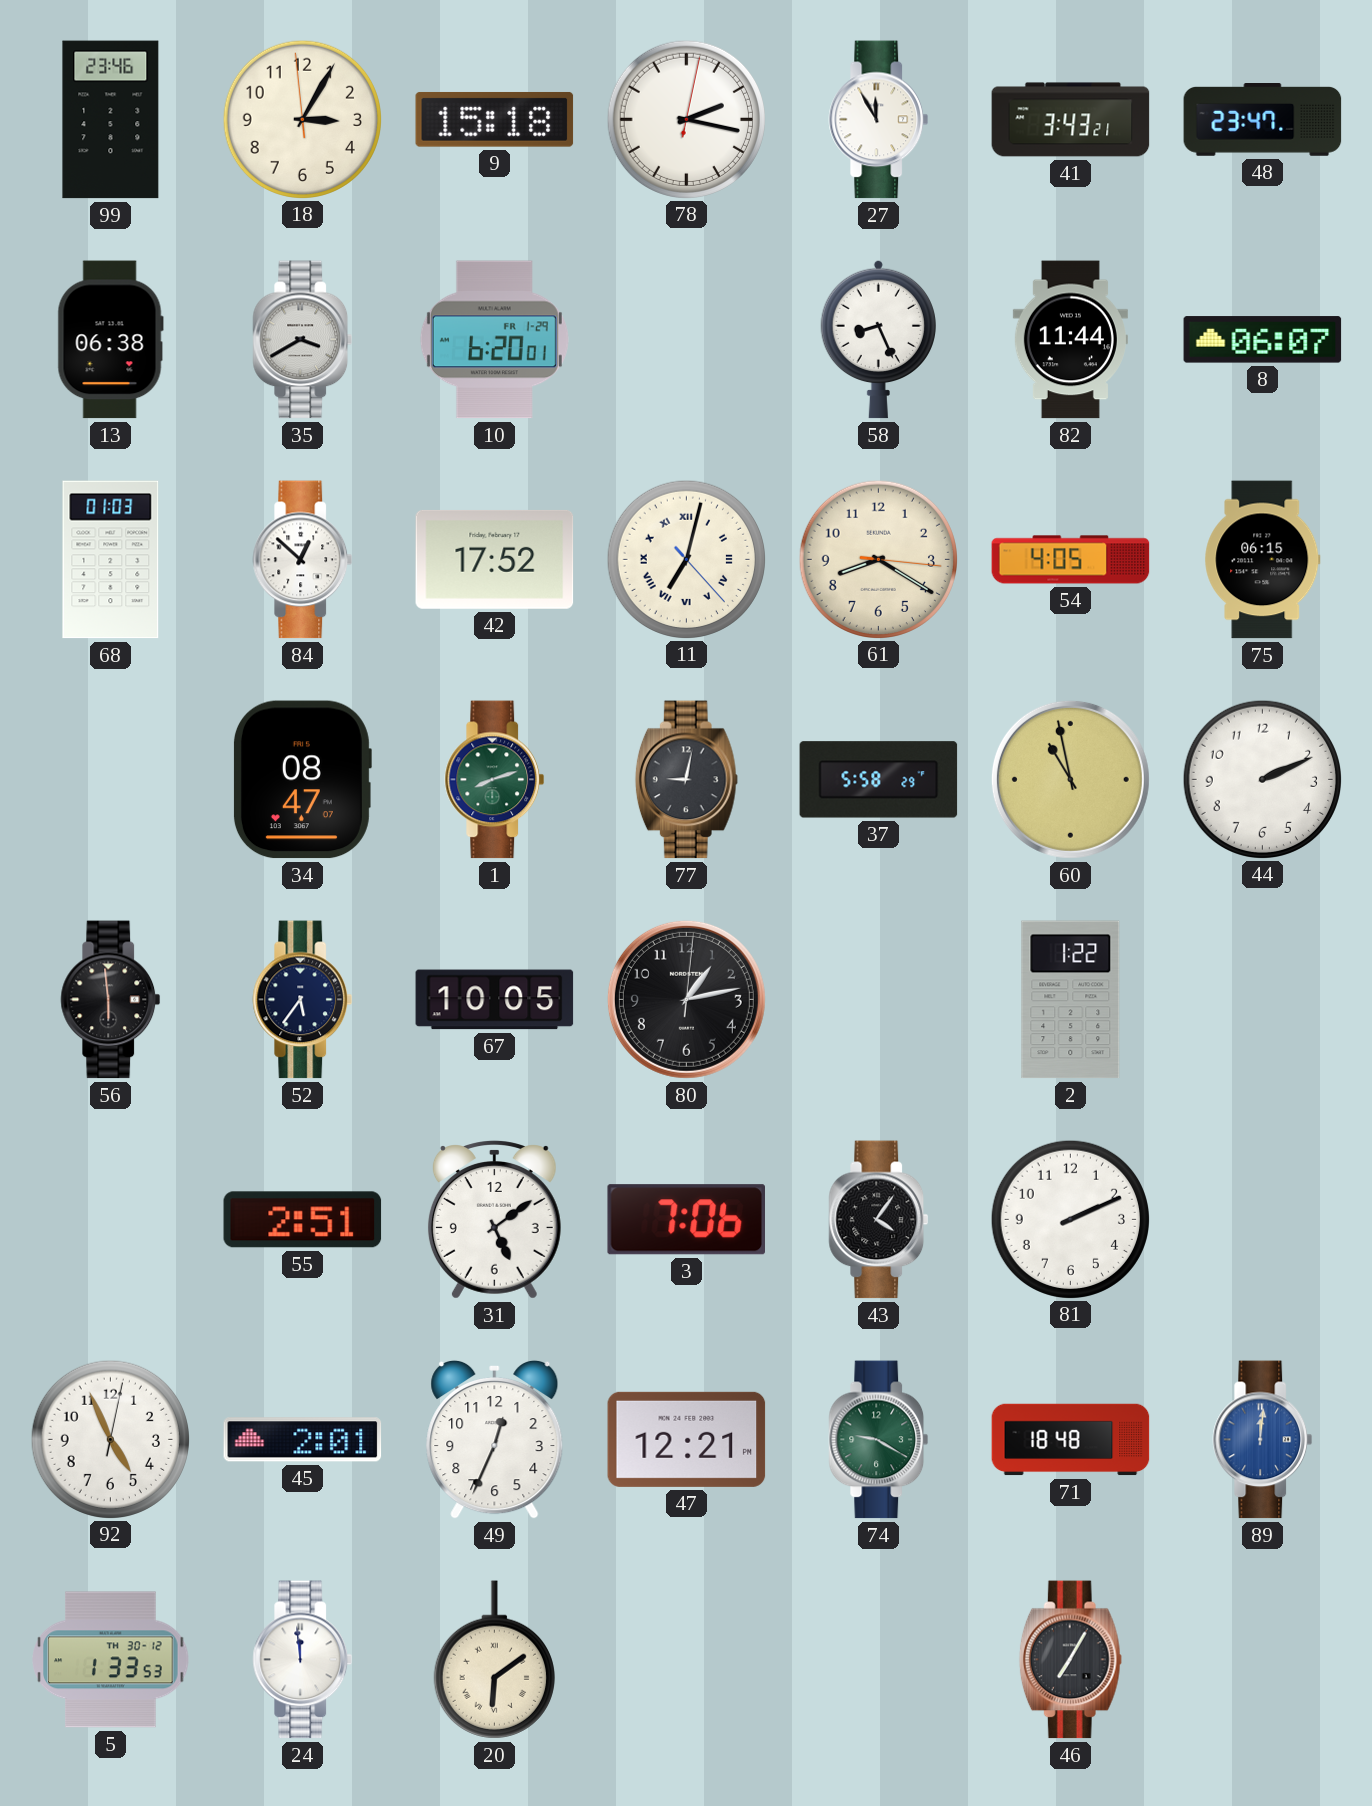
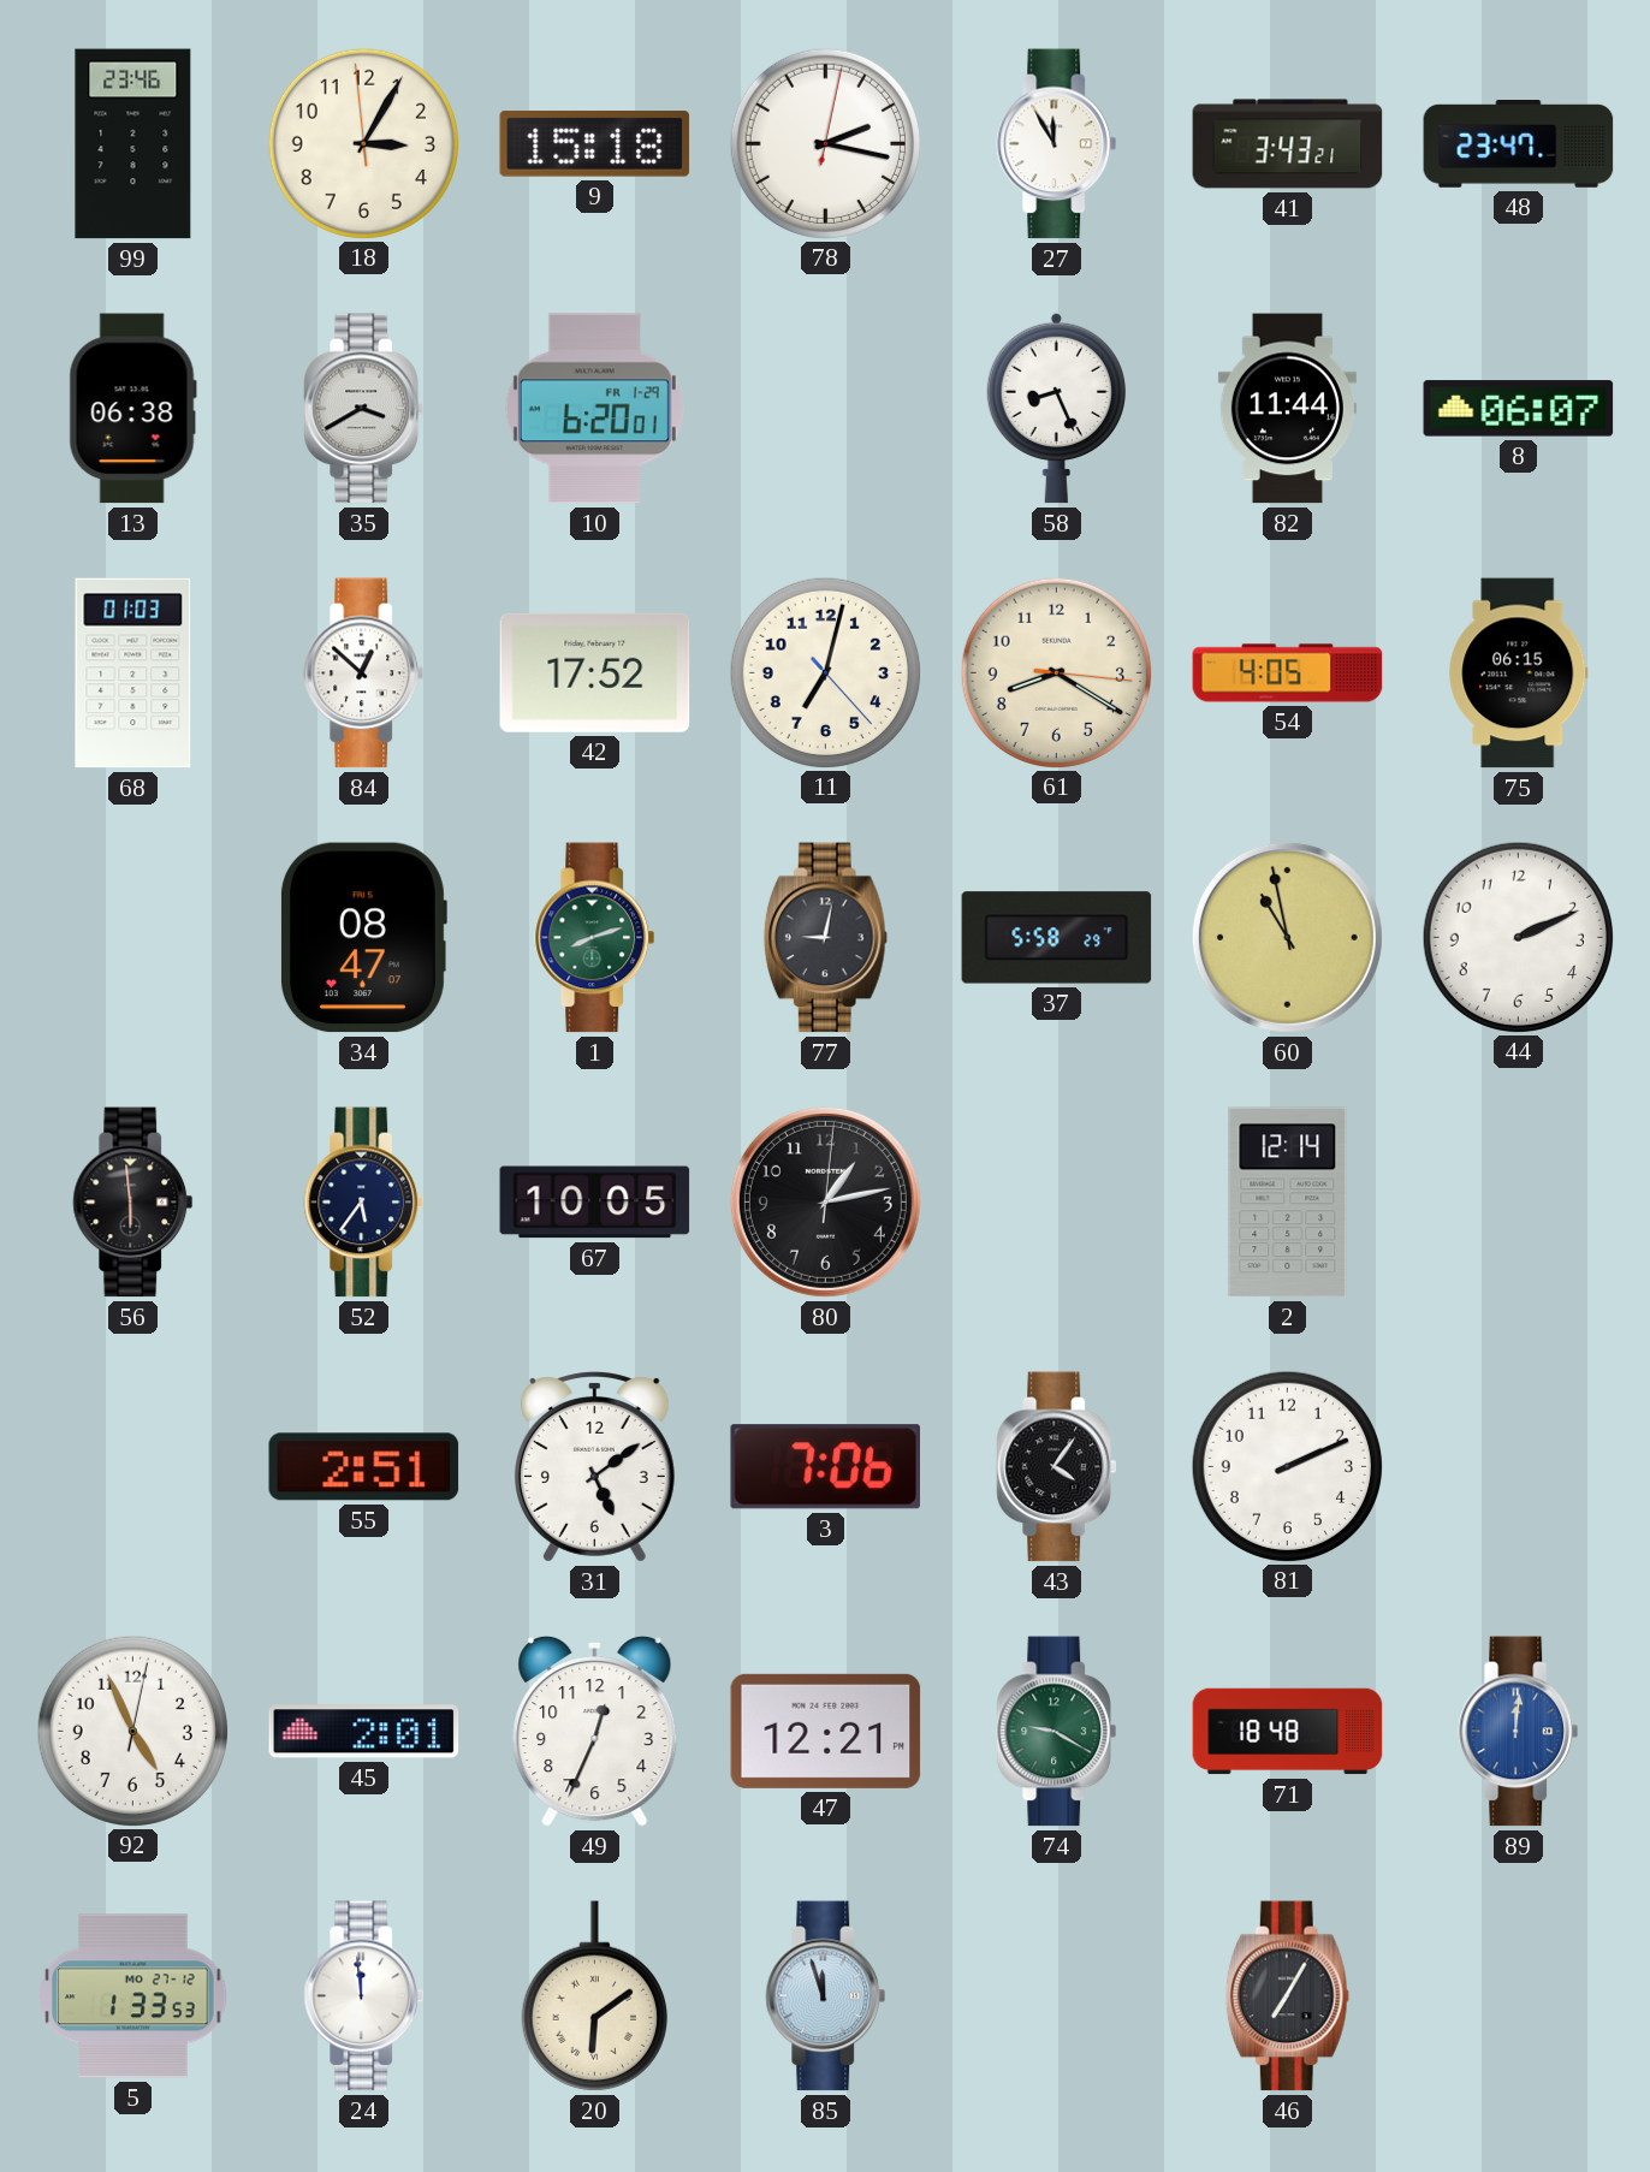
11 numerals: Roman -> Arabic (825, 672)
2: 1:22 -> 12:14 (1288, 1203)
5 date: TH 30-12 -> MO 27-12 (133, 1996)
85: none -> 11:57 (826, 1996)
